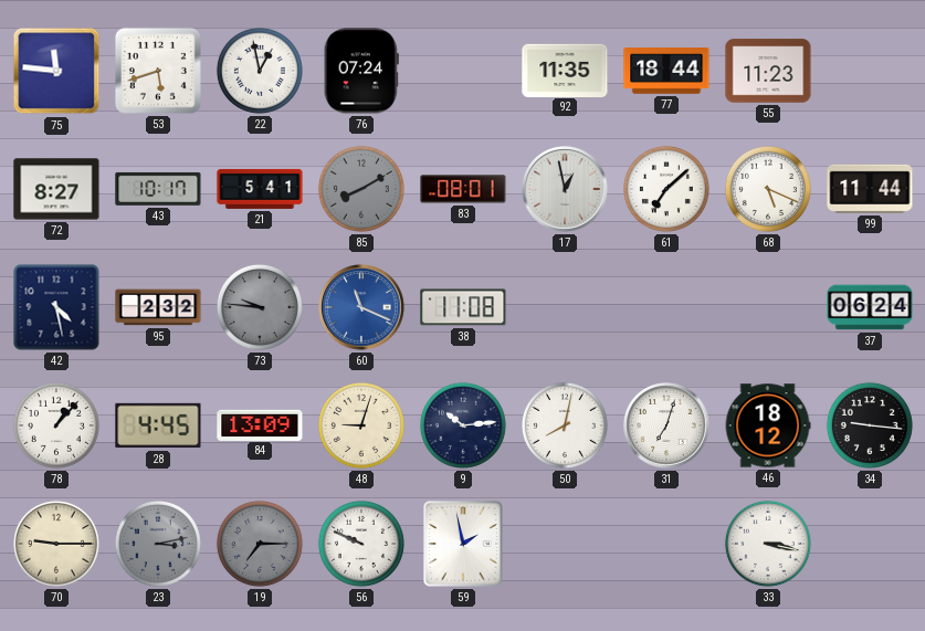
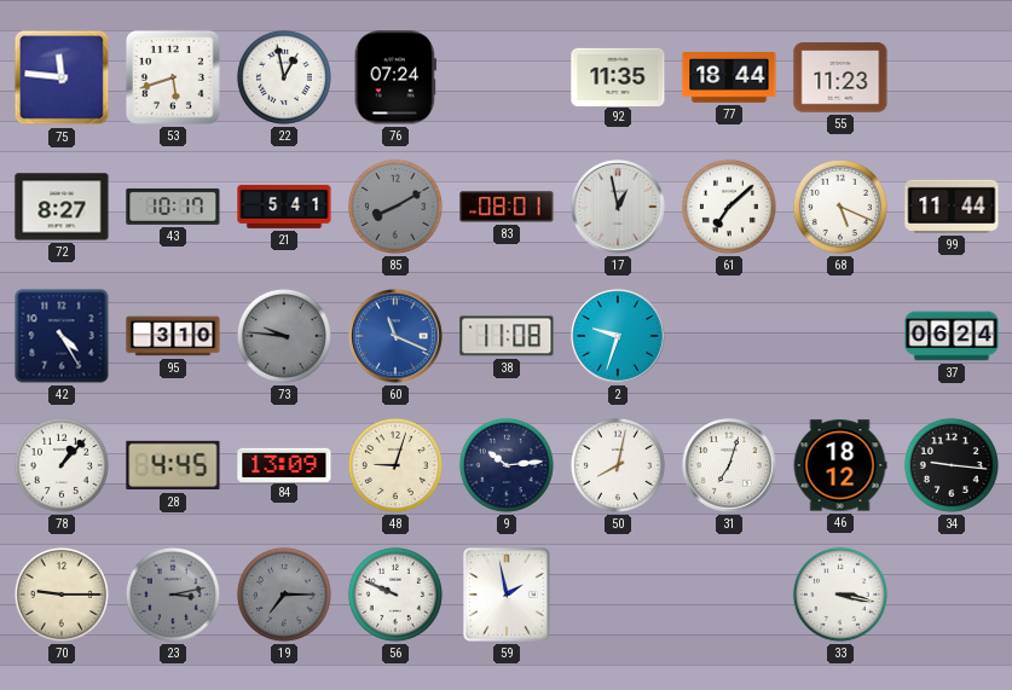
42: 4:28 -> 4:25 (62, 336)
95: 2:32 -> 3:10 (173, 336)
2: none -> 9:33 (618, 336)
